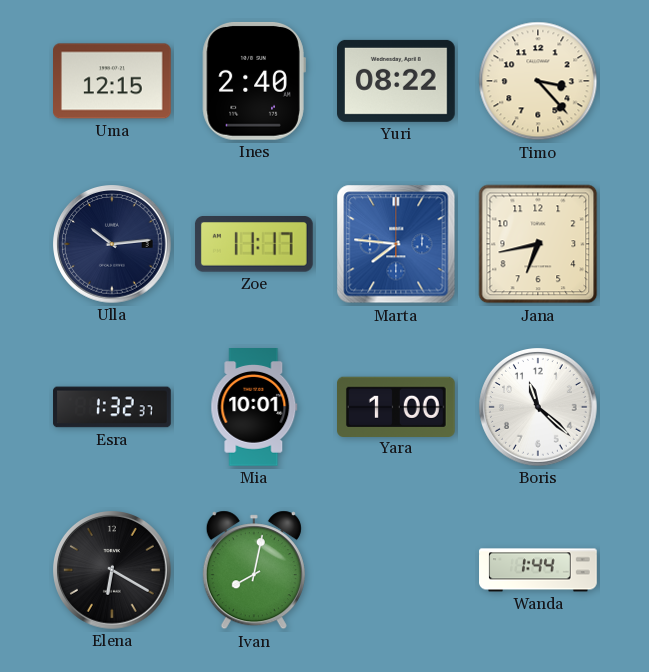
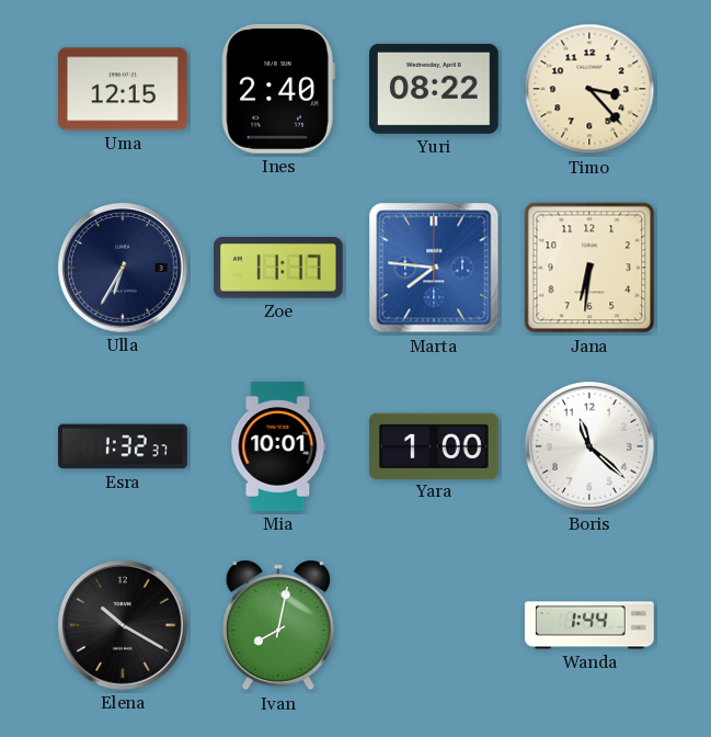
Ulla: 10:14 -> 6:35 (124, 269)
Jana: 6:43 -> 6:31 (589, 268)
Elena: 6:20 -> 10:20 (124, 626)
